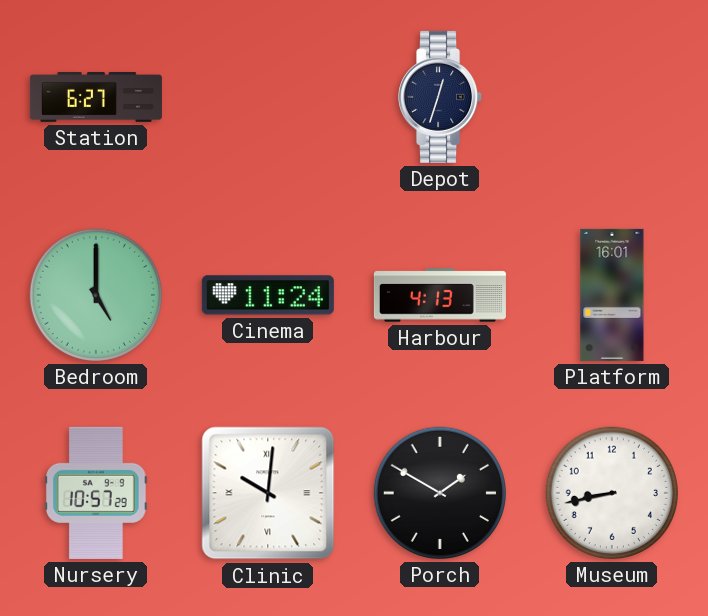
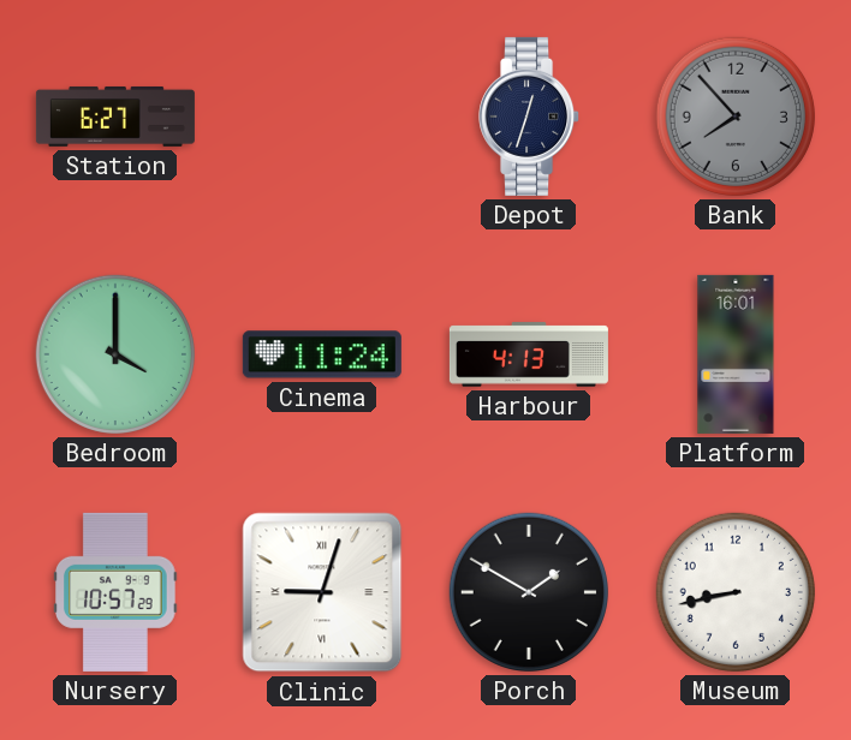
Bank: none -> 7:53 (736, 117)
Bedroom: 5:00 -> 4:00 (115, 354)
Clinic: 10:01 -> 9:03 (322, 592)
